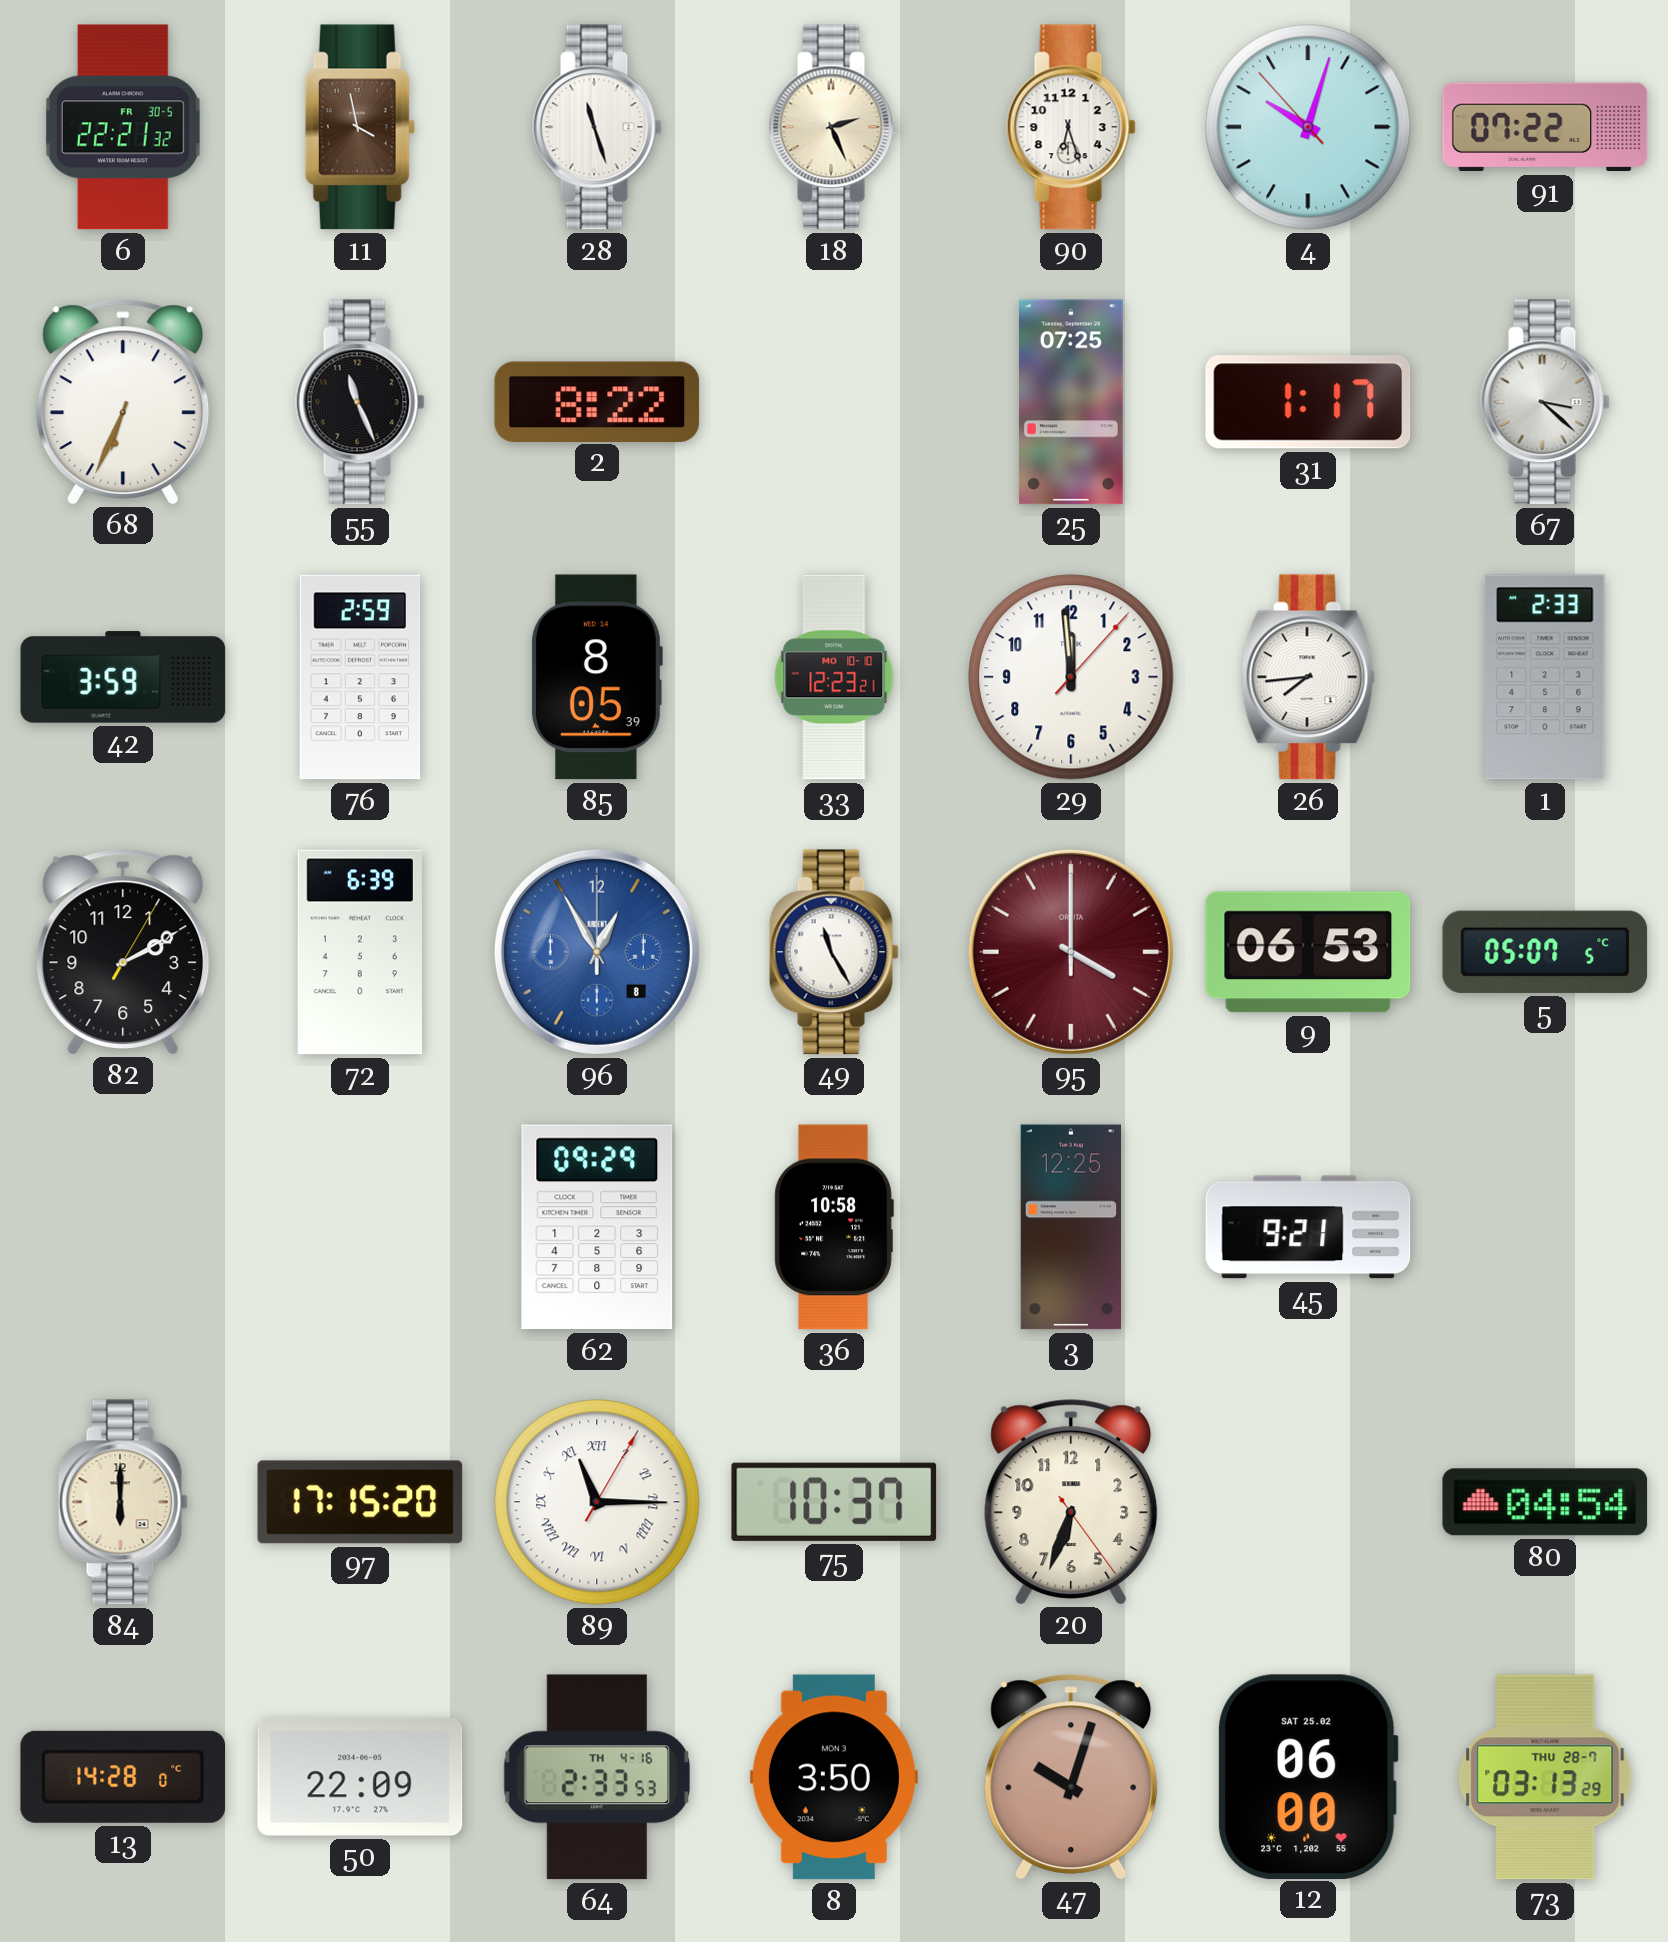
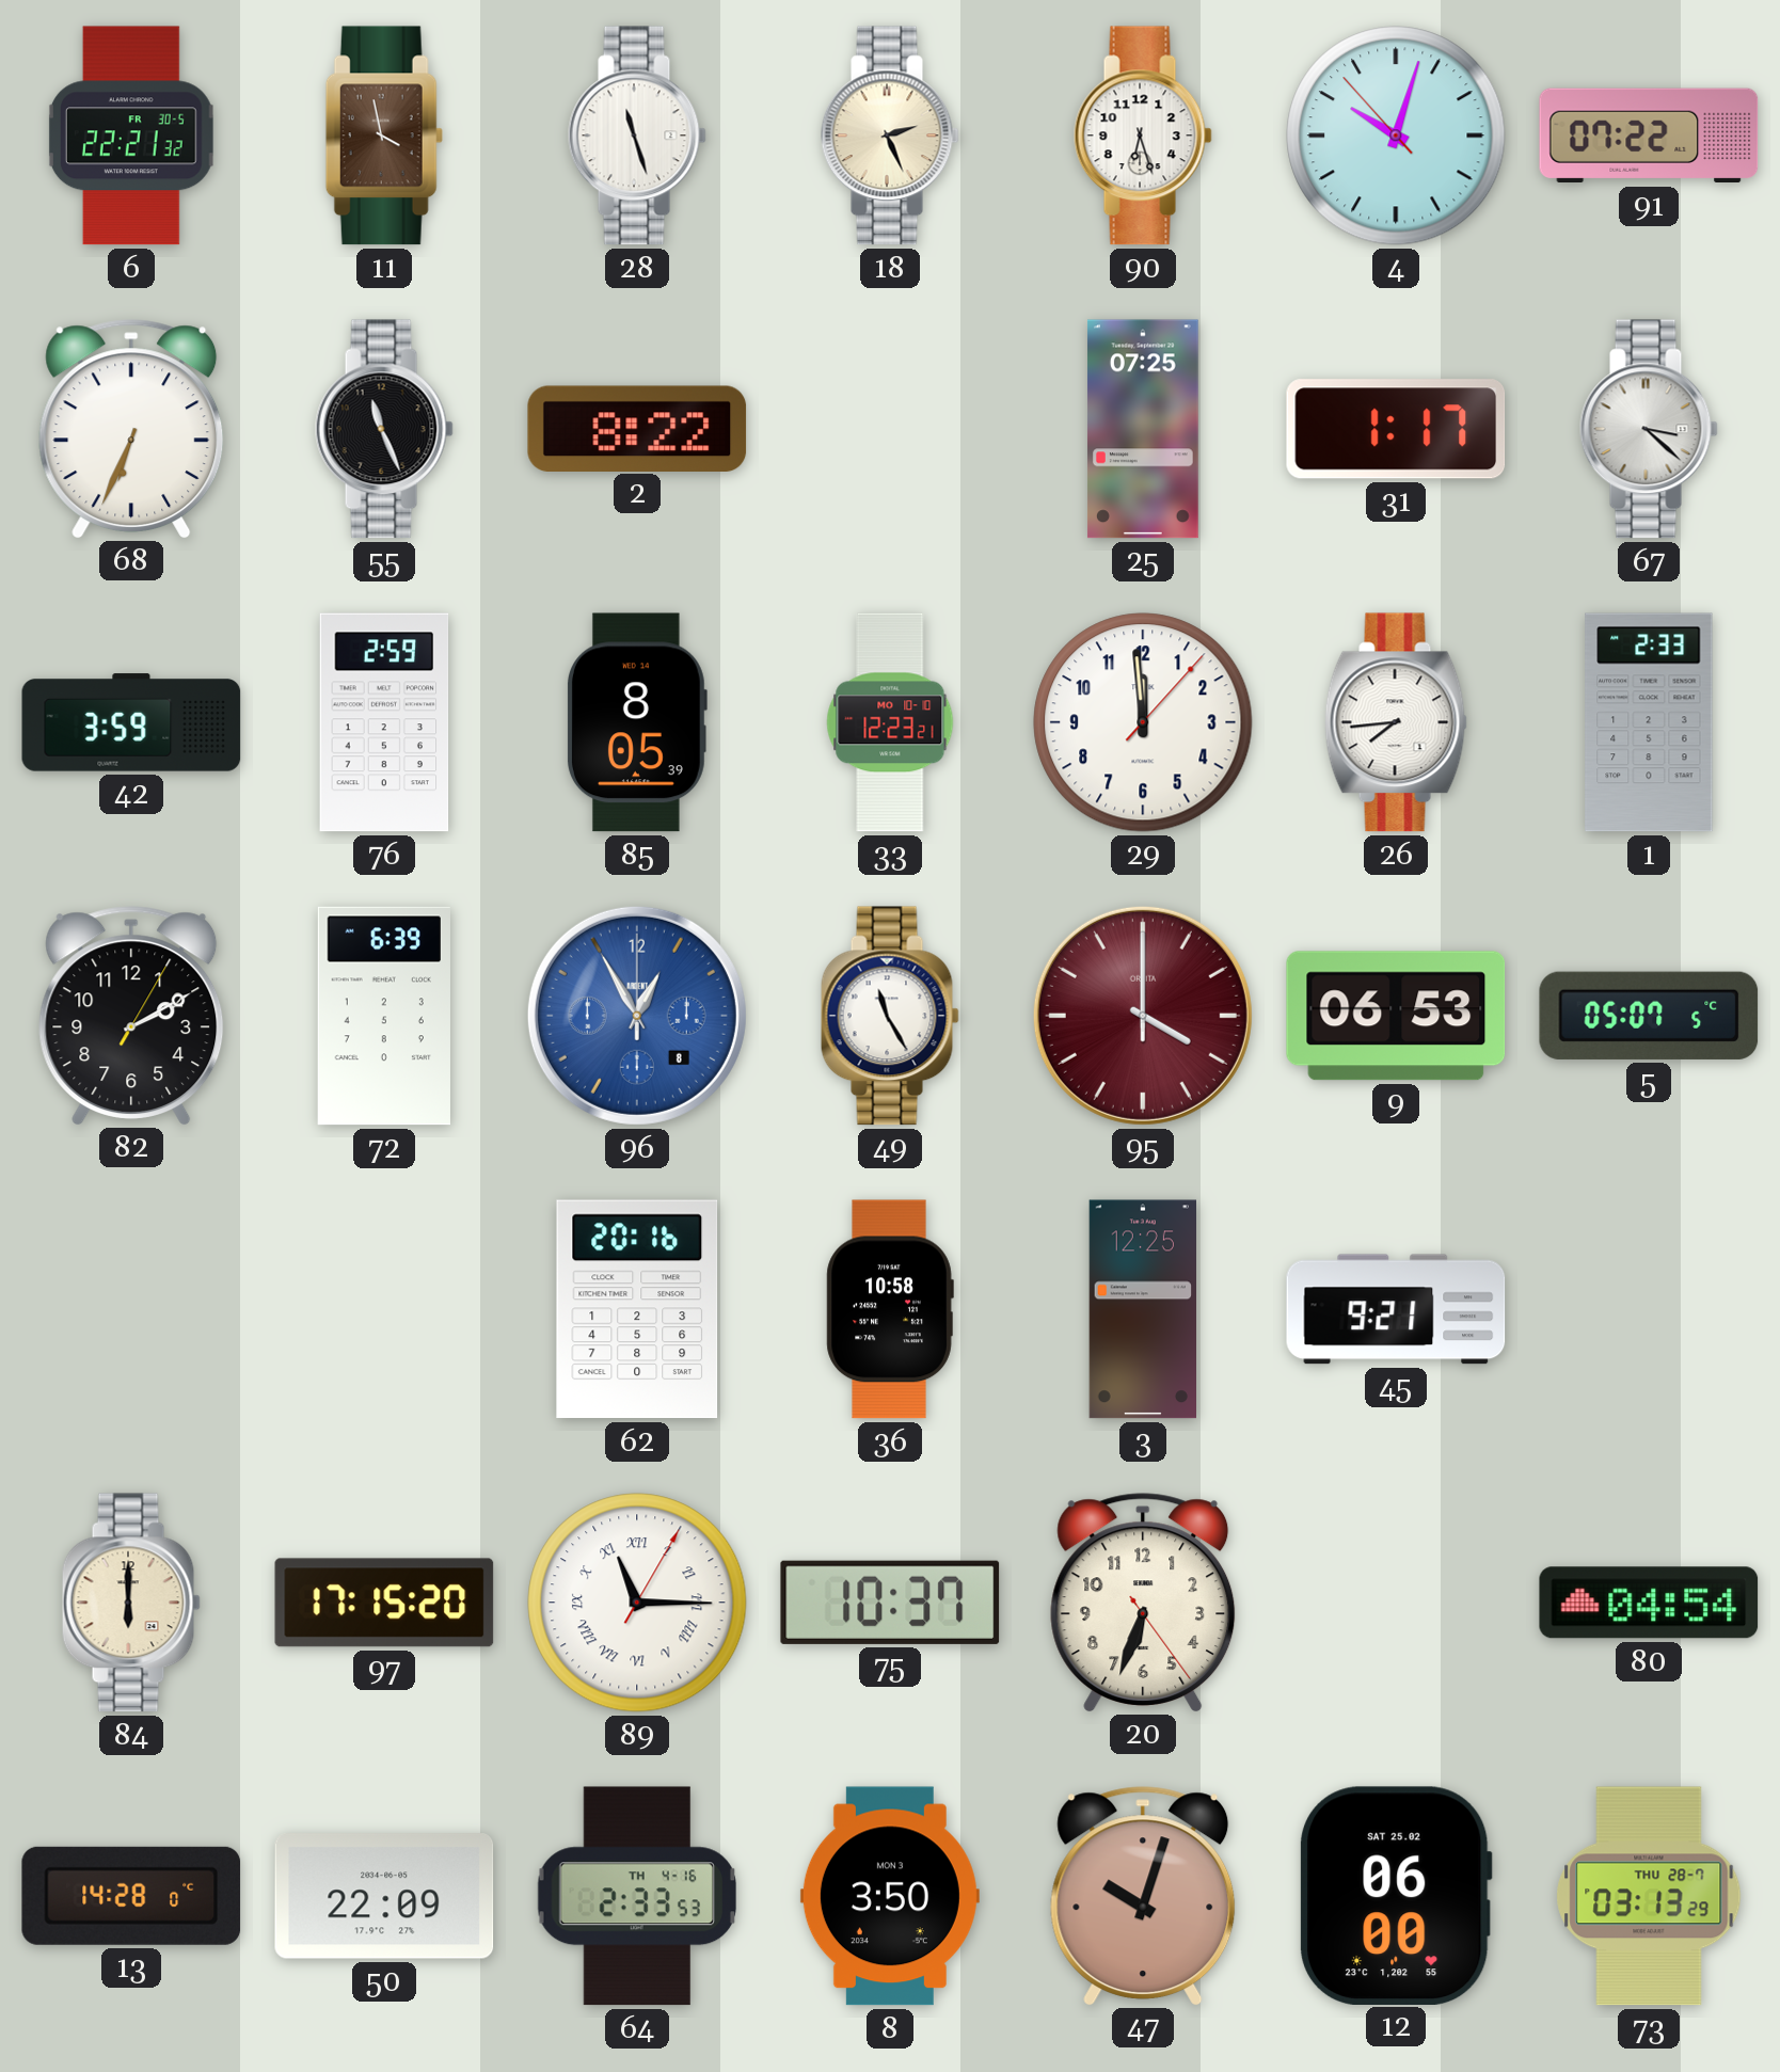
62: 09:29 -> 20:16 (637, 1309)
